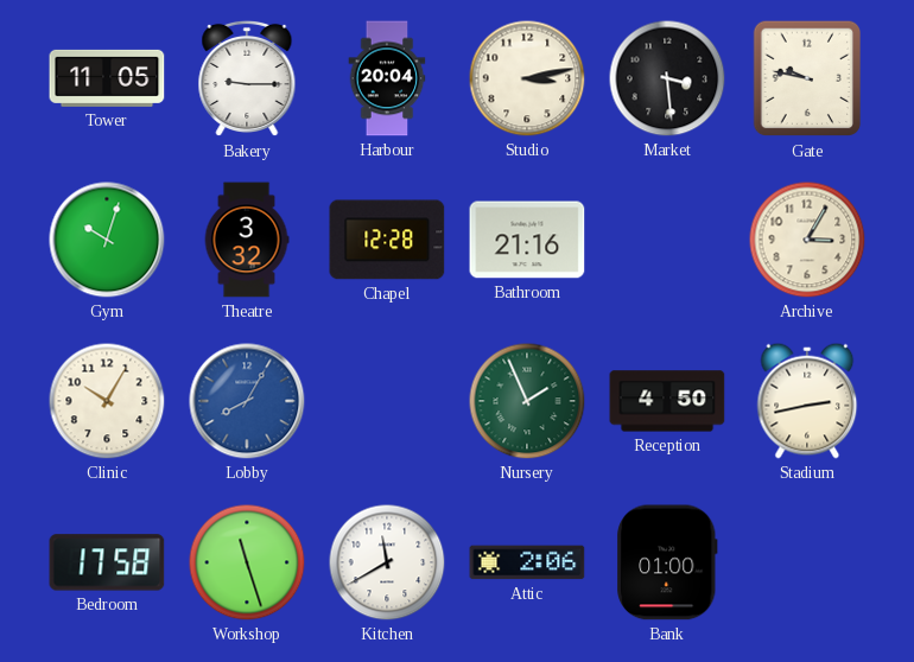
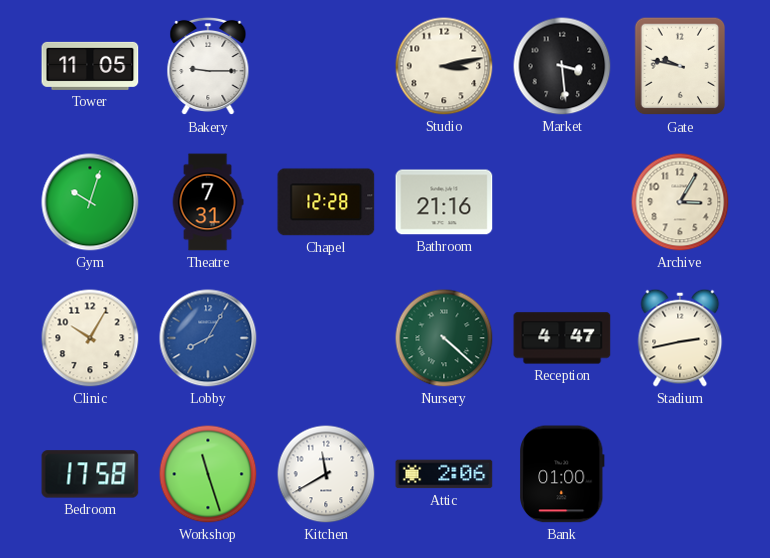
Harbour: 20:04 -> none (387, 78)
Theatre: 3:32 -> 7:31 (208, 202)
Nursery: 1:56 -> 4:22 (444, 338)
Reception: 4:50 -> 4:47 (562, 338)
